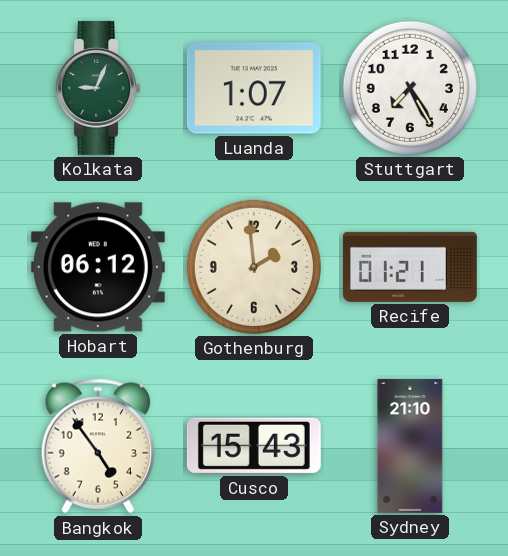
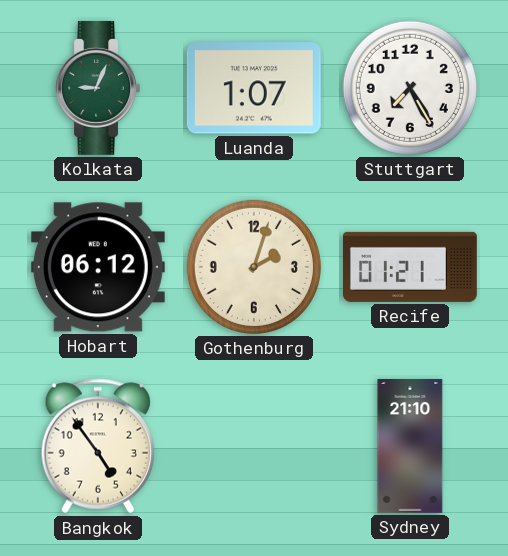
Gothenburg: 1:59 -> 2:03 (254, 267)
Cusco: 15:43 -> none (254, 446)
